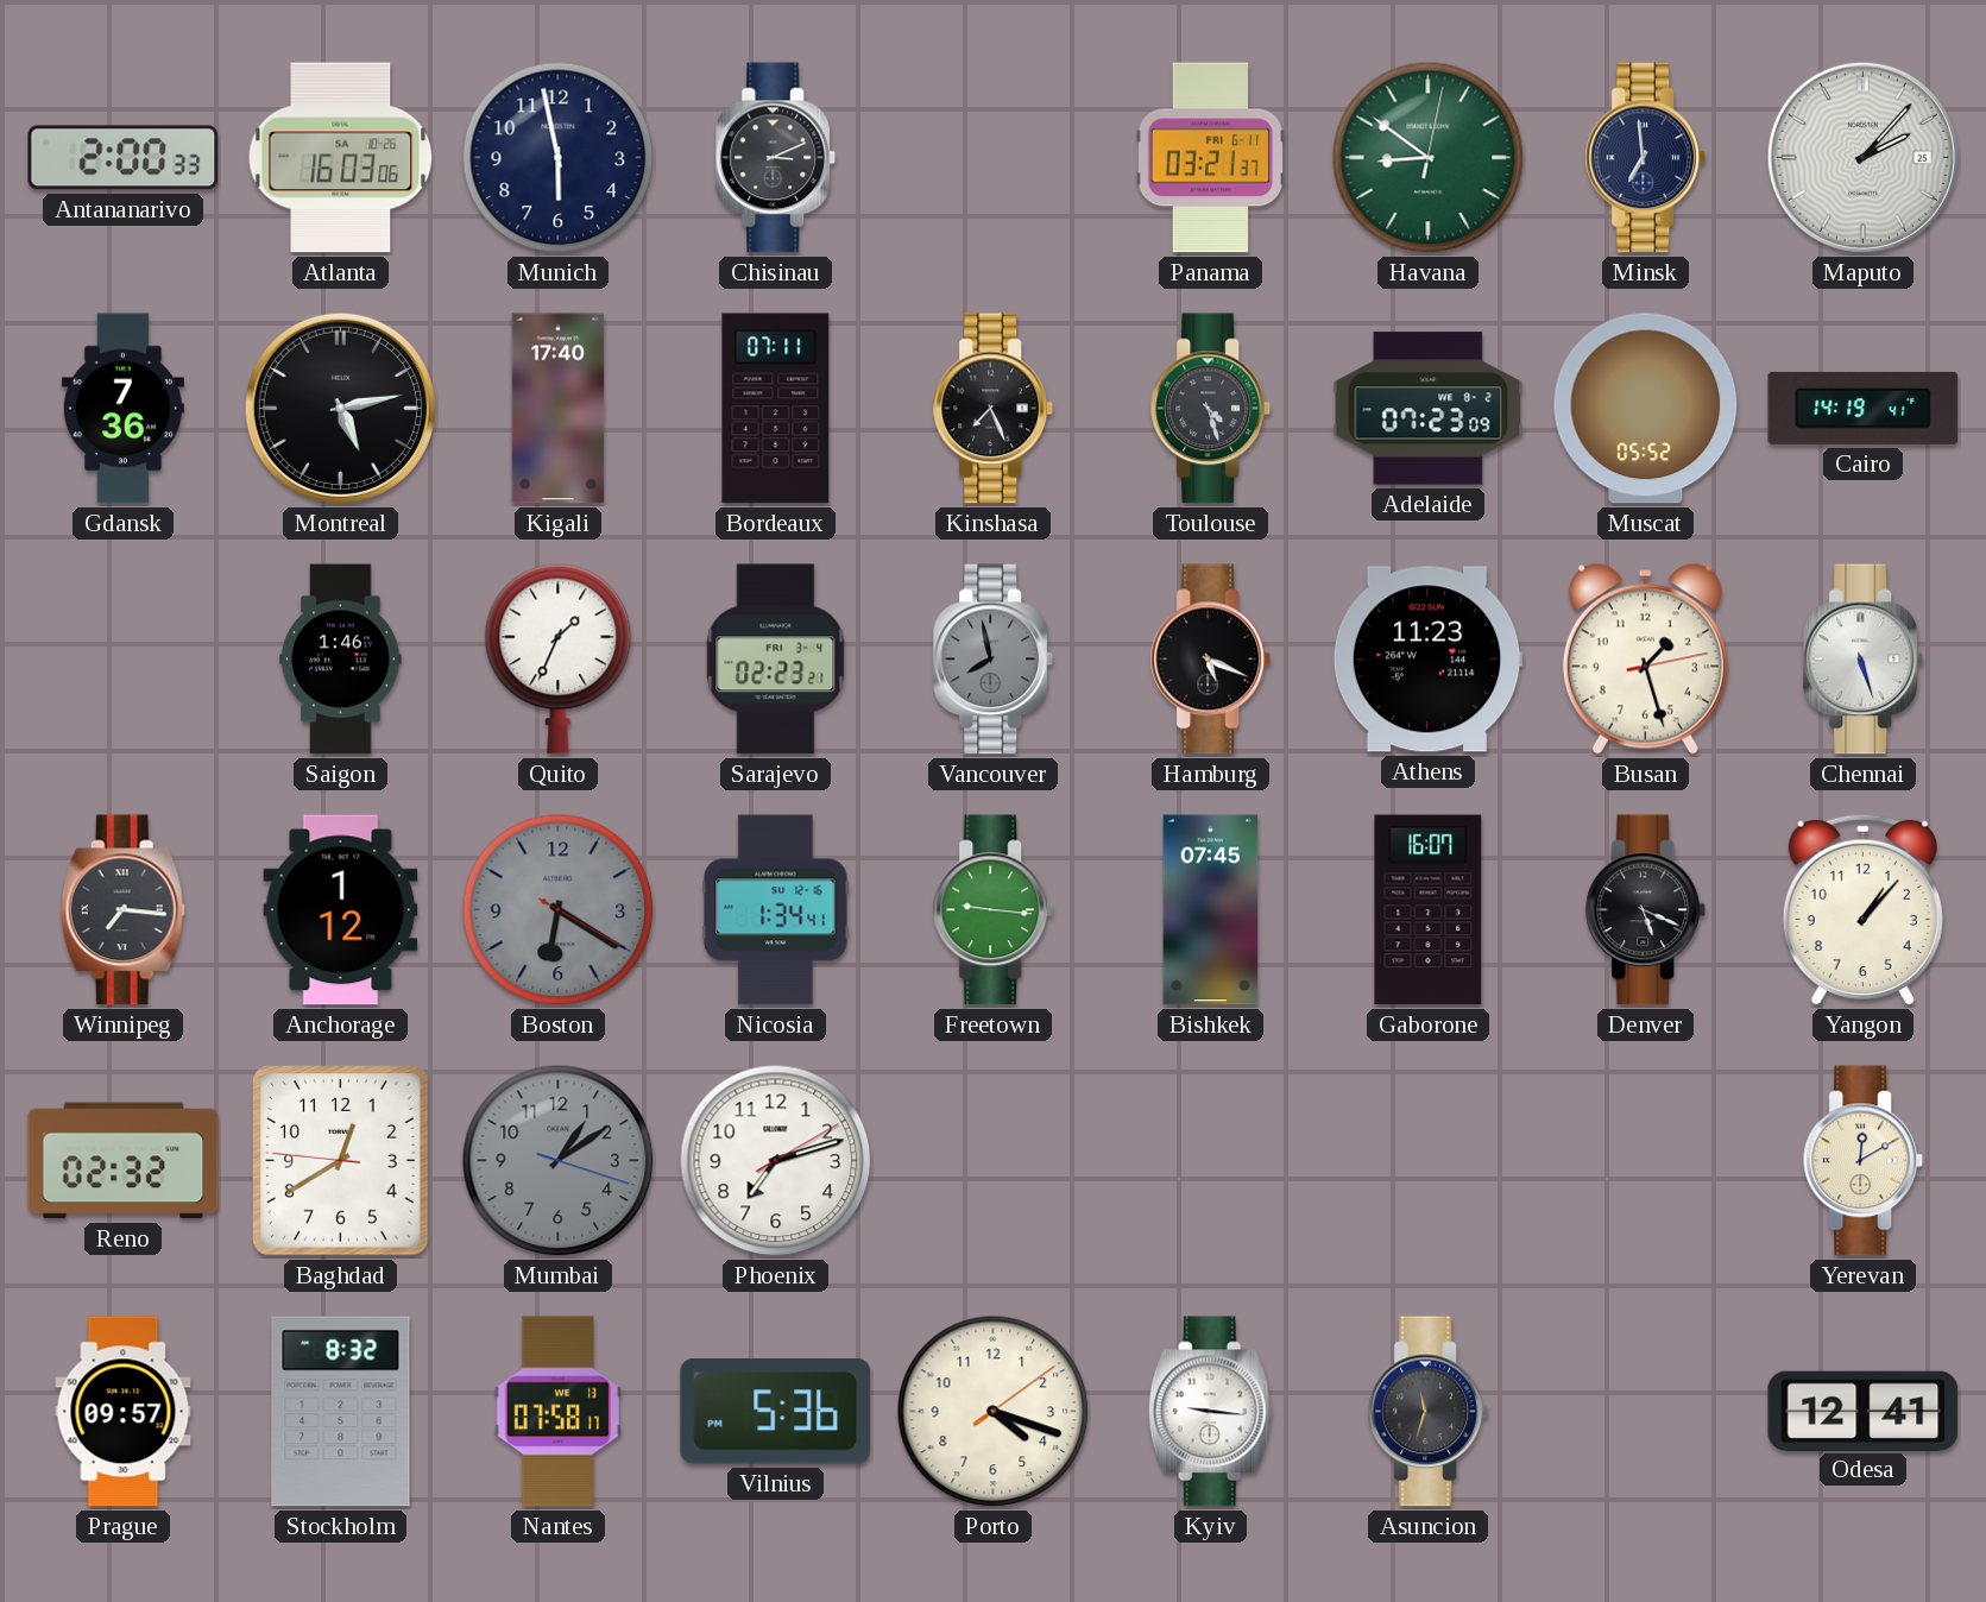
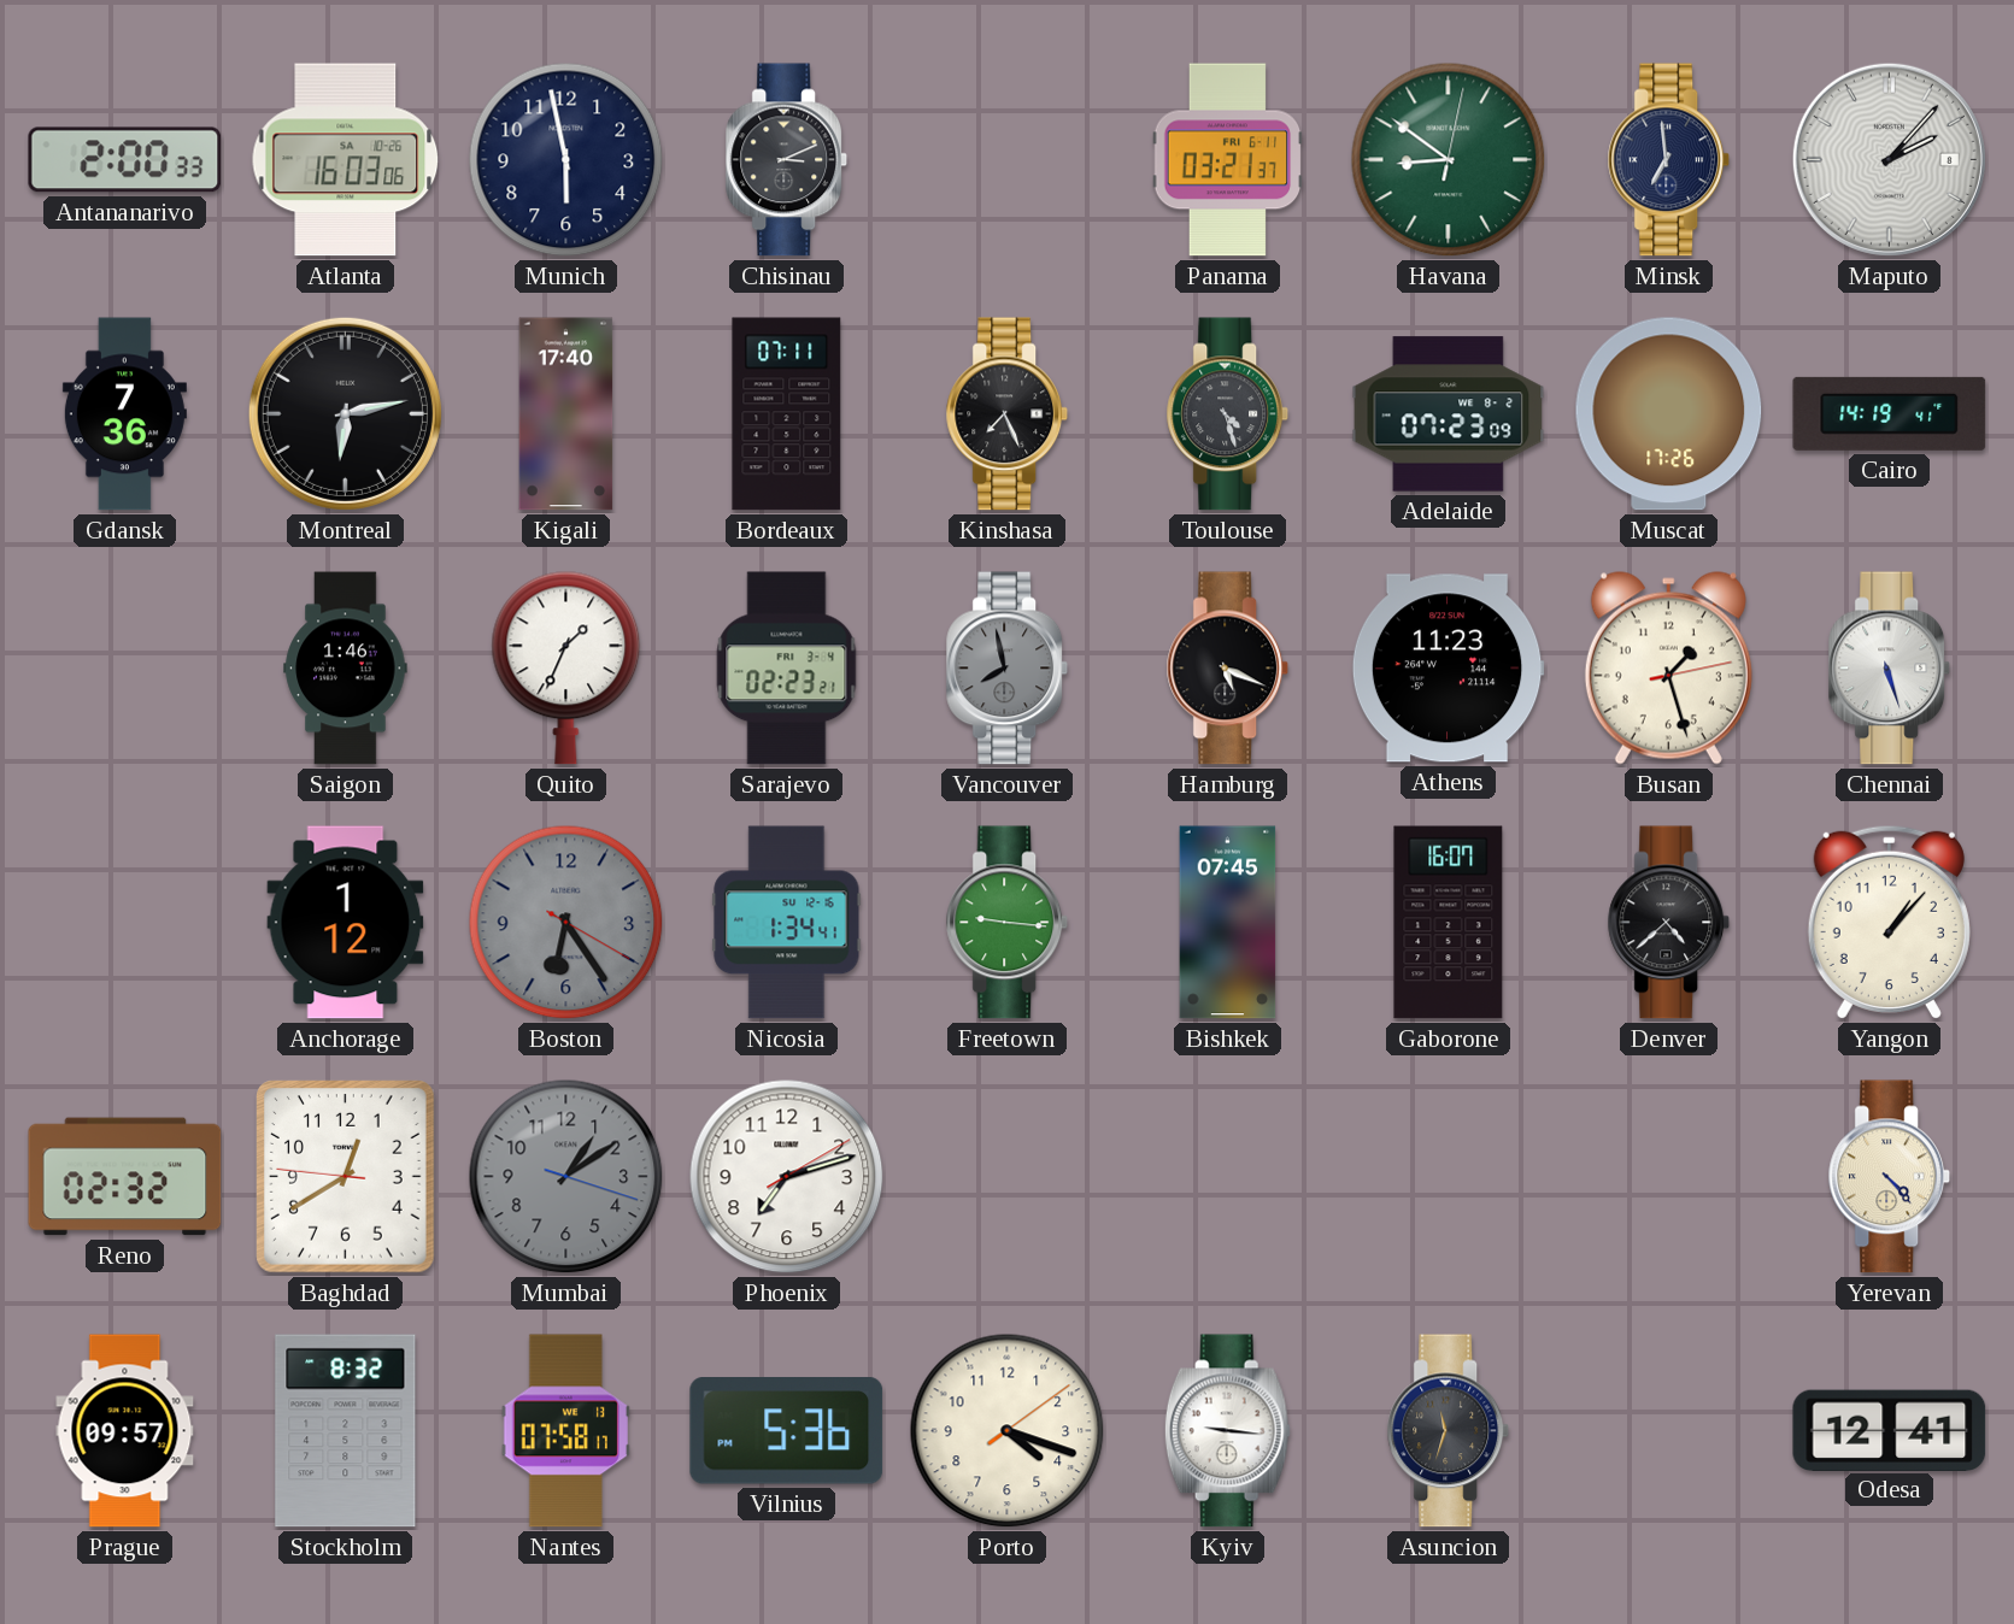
Maputo date: 25 -> 8 (1889, 159)
Montreal: 5:13 -> 6:13 (345, 413)
Muscat: 05:52 -> 17:26 (1669, 414)
Winnipeg: 7:16 -> none (122, 910)
Boston: 6:20 -> 6:24 (566, 923)
Denver: 5:19 -> 4:38 (1669, 923)
Yerevan: 12:10 -> 4:23 (1890, 1177)
